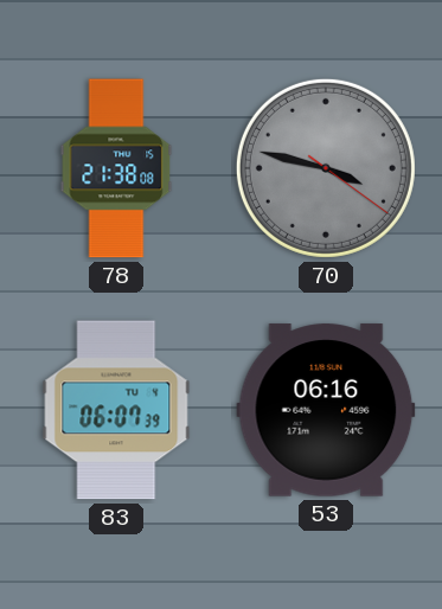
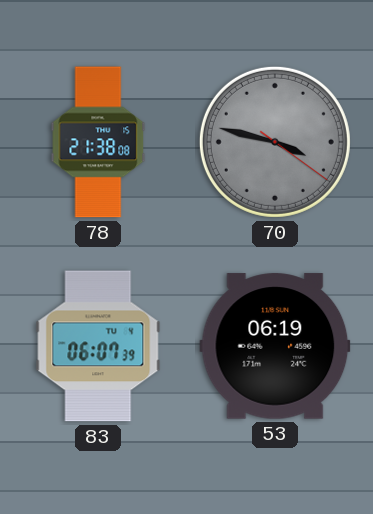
53: 06:16 -> 06:19 (275, 346)
